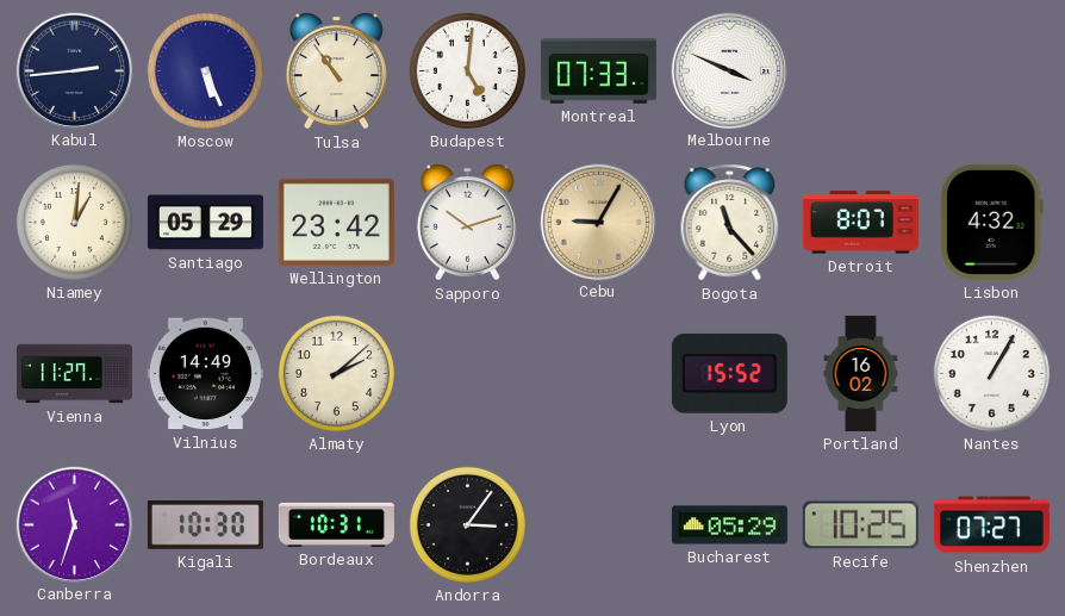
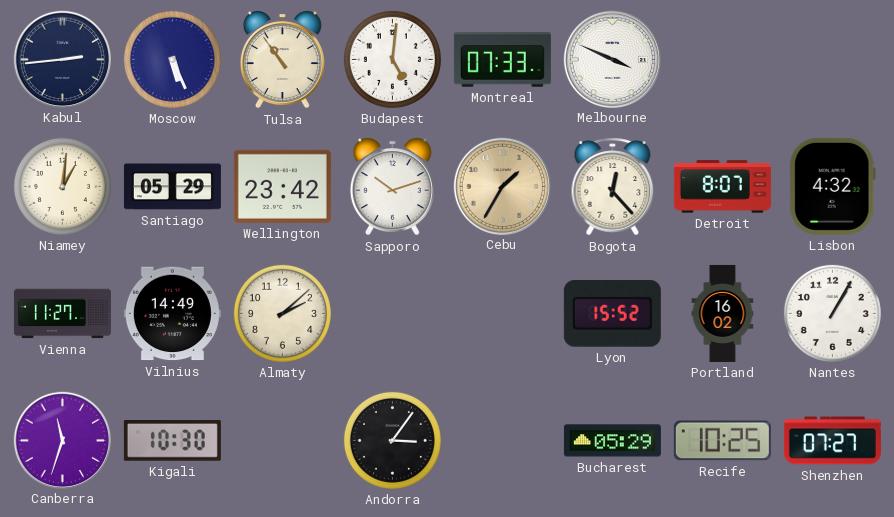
Cebu: 9:05 -> 1:35 (502, 186)
Bogota: 11:23 -> 12:23 (613, 187)
Bordeaux: 10:31 -> none (336, 524)
